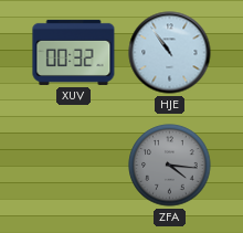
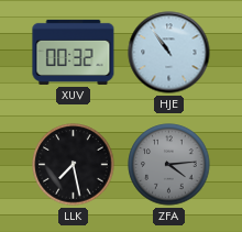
LLK: none -> 7:28 (74, 165)
ZFA: 4:16 -> 4:14 (169, 165)
